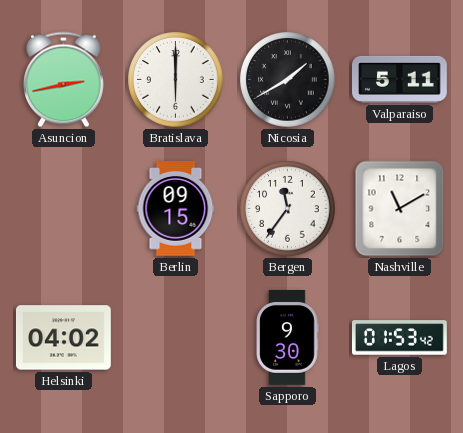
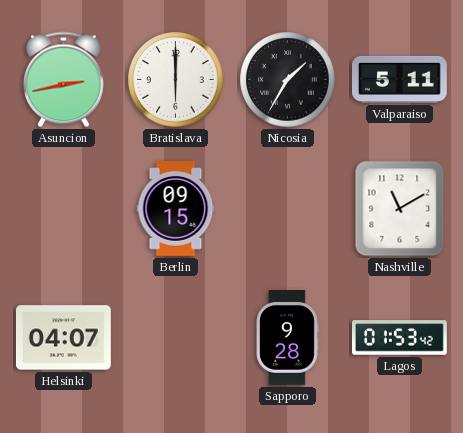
Nicosia: 1:40 -> 1:35 (288, 80)
Bergen: 11:36 -> none (288, 209)
Helsinki: 04:02 -> 04:07 (63, 338)
Sapporo: 9:30 -> 9:28 (287, 338)
